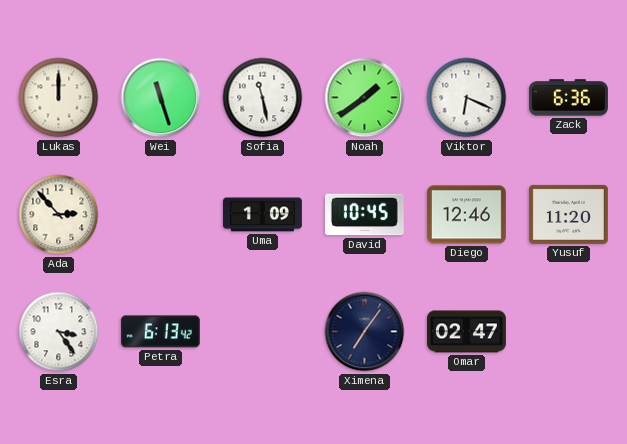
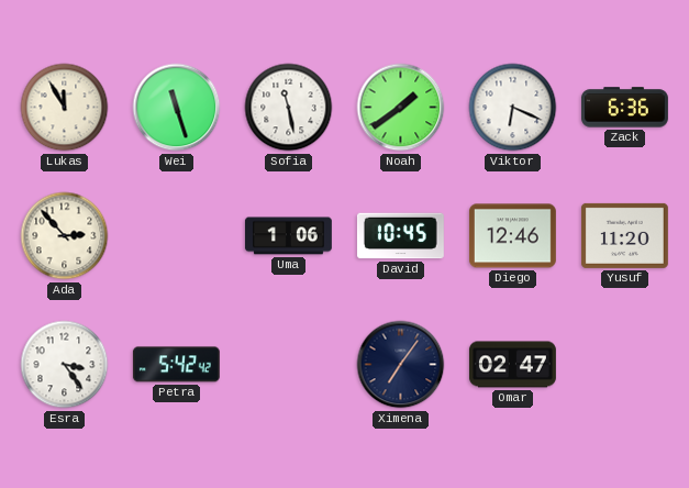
Lukas: 12:00 -> 11:55 (65, 108)
Uma: 1:09 -> 1:06 (288, 236)
Petra: 6:13 -> 5:42 (176, 365)
